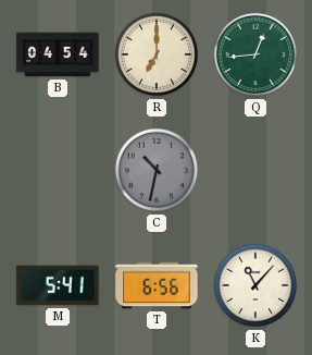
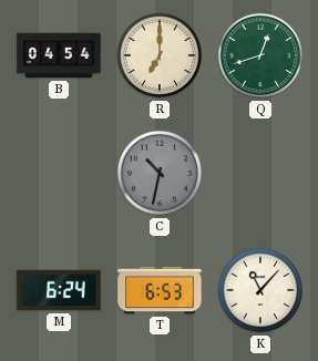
Q: 12:44 -> 12:42 (260, 55)
M: 5:41 -> 6:24 (59, 290)
T: 6:56 -> 6:53 (160, 290)
